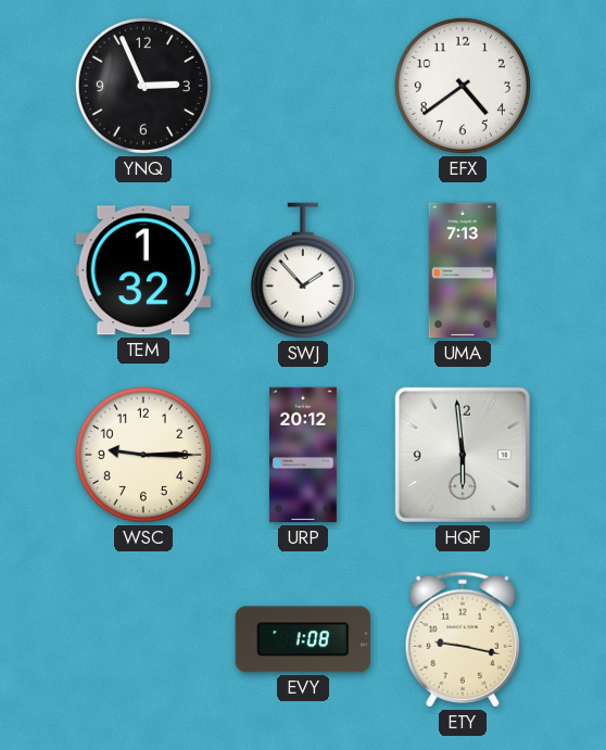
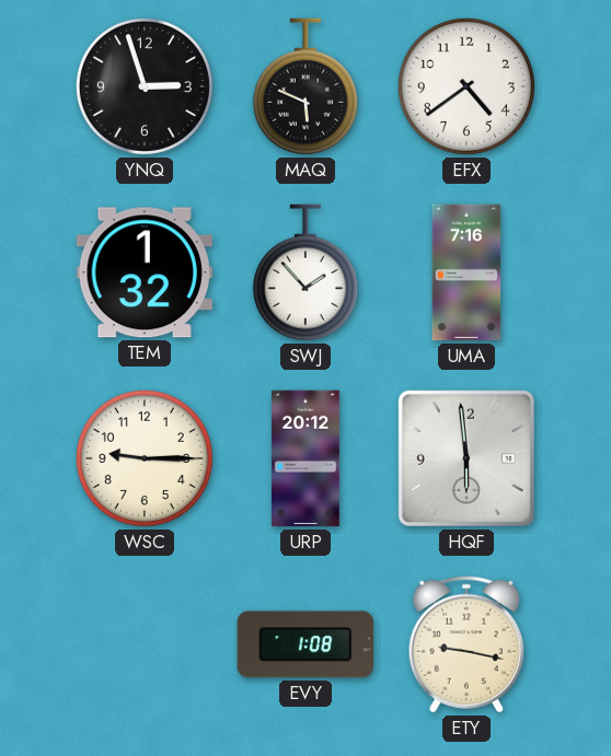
YNQ: 2:56 -> 2:57 (145, 86)
MAQ: none -> 5:49 (305, 86)
UMA: 7:13 -> 7:16 (466, 272)
